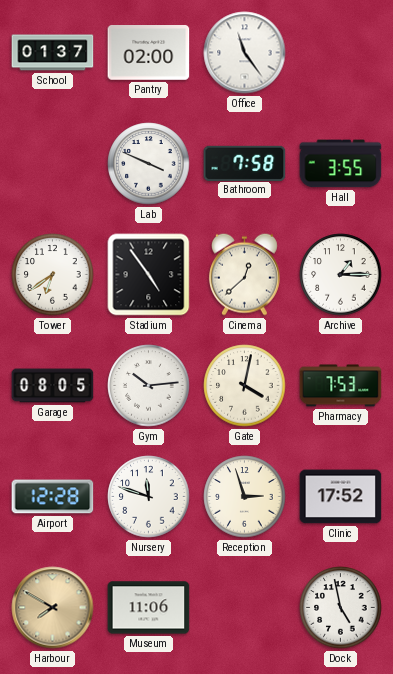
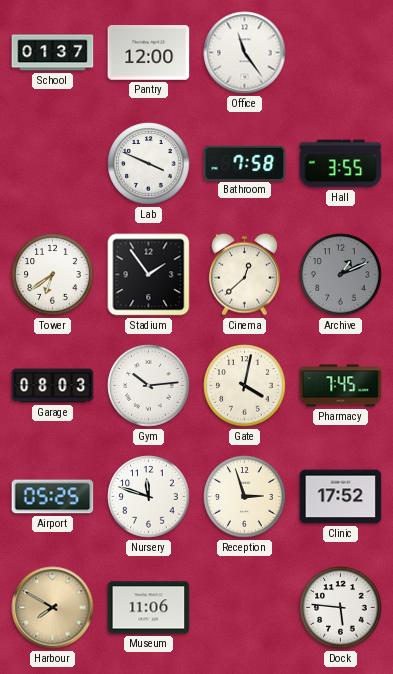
Pantry: 02:00 -> 12:00 (149, 53)
Stadium: 4:54 -> 1:54 (149, 275)
Archive: 1:15 -> 1:11 (341, 275)
Archive dial: white -> grey (341, 275)
Garage: 08:05 -> 08:03 (53, 386)
Pharmacy: 7:53 -> 7:45 (341, 386)
Airport: 12:28 -> 05:25 (53, 497)
Dock: 4:58 -> 5:46 (341, 608)
